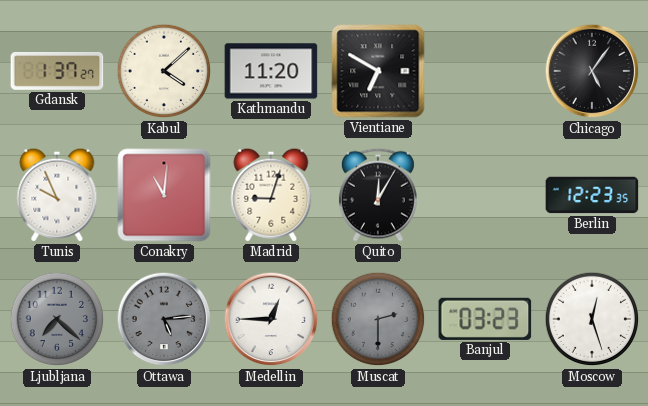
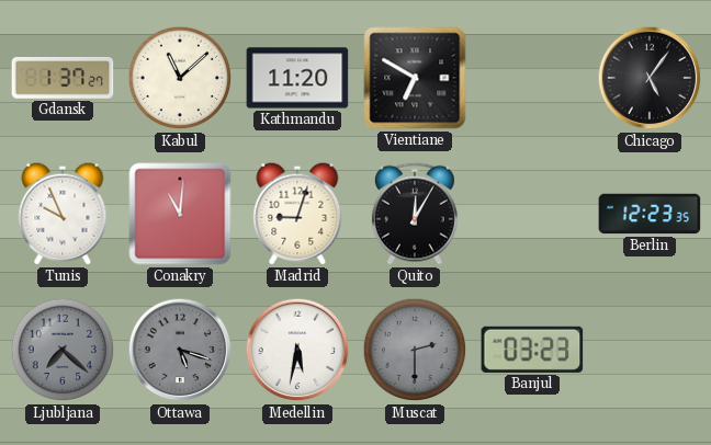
Kabul: 4:08 -> 11:08 (180, 78)
Ottawa: 5:14 -> 5:18 (180, 350)
Medellin: 12:45 -> 5:32 (297, 350)
Moscow: 12:27 -> none (592, 319)
